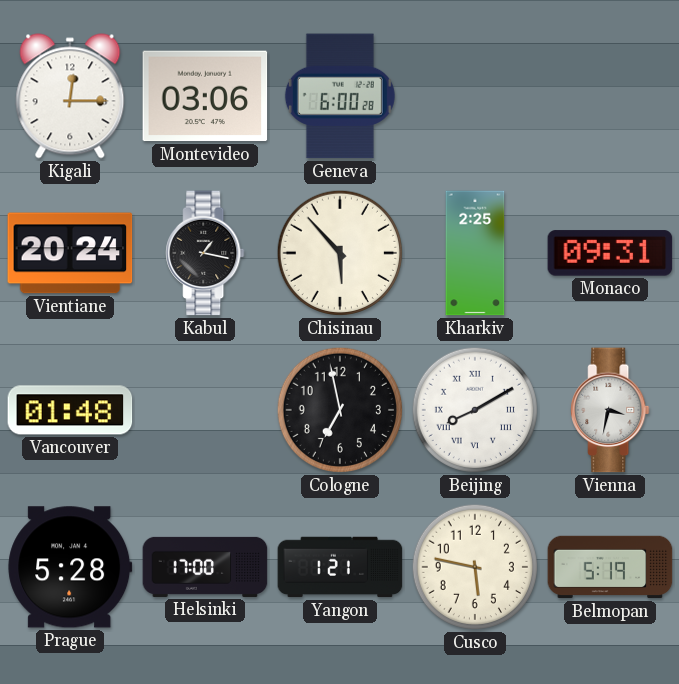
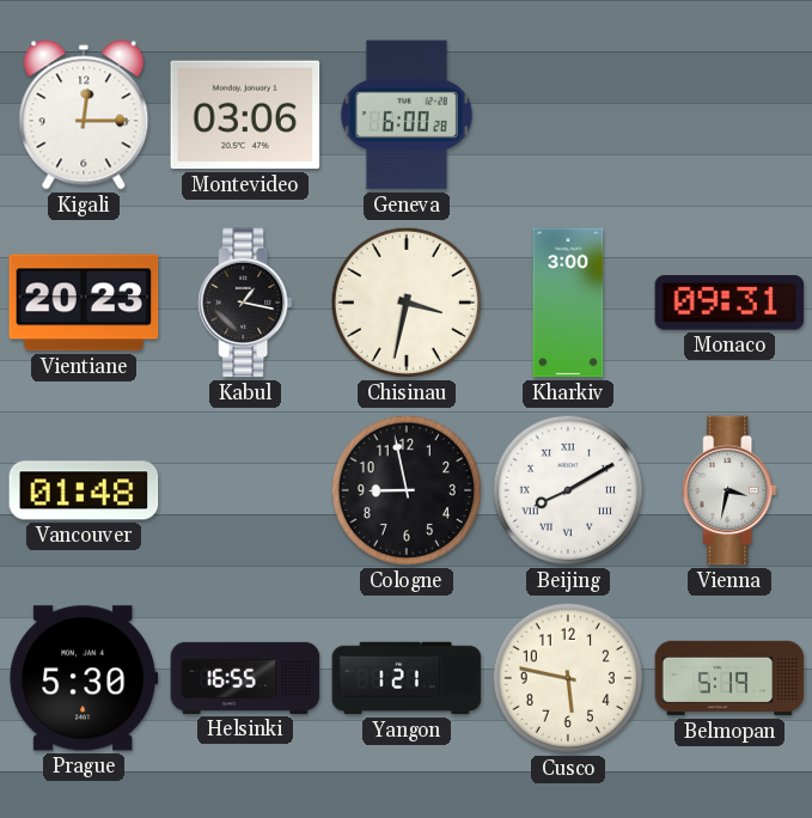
Vientiane: 20:24 -> 20:23 (84, 303)
Chisinau: 5:53 -> 3:32 (407, 303)
Kharkiv: 2:25 -> 3:00 (568, 303)
Cologne: 6:58 -> 8:58 (407, 490)
Prague: 5:28 -> 5:30 (84, 678)
Helsinki: 17:00 -> 16:55 (245, 678)
